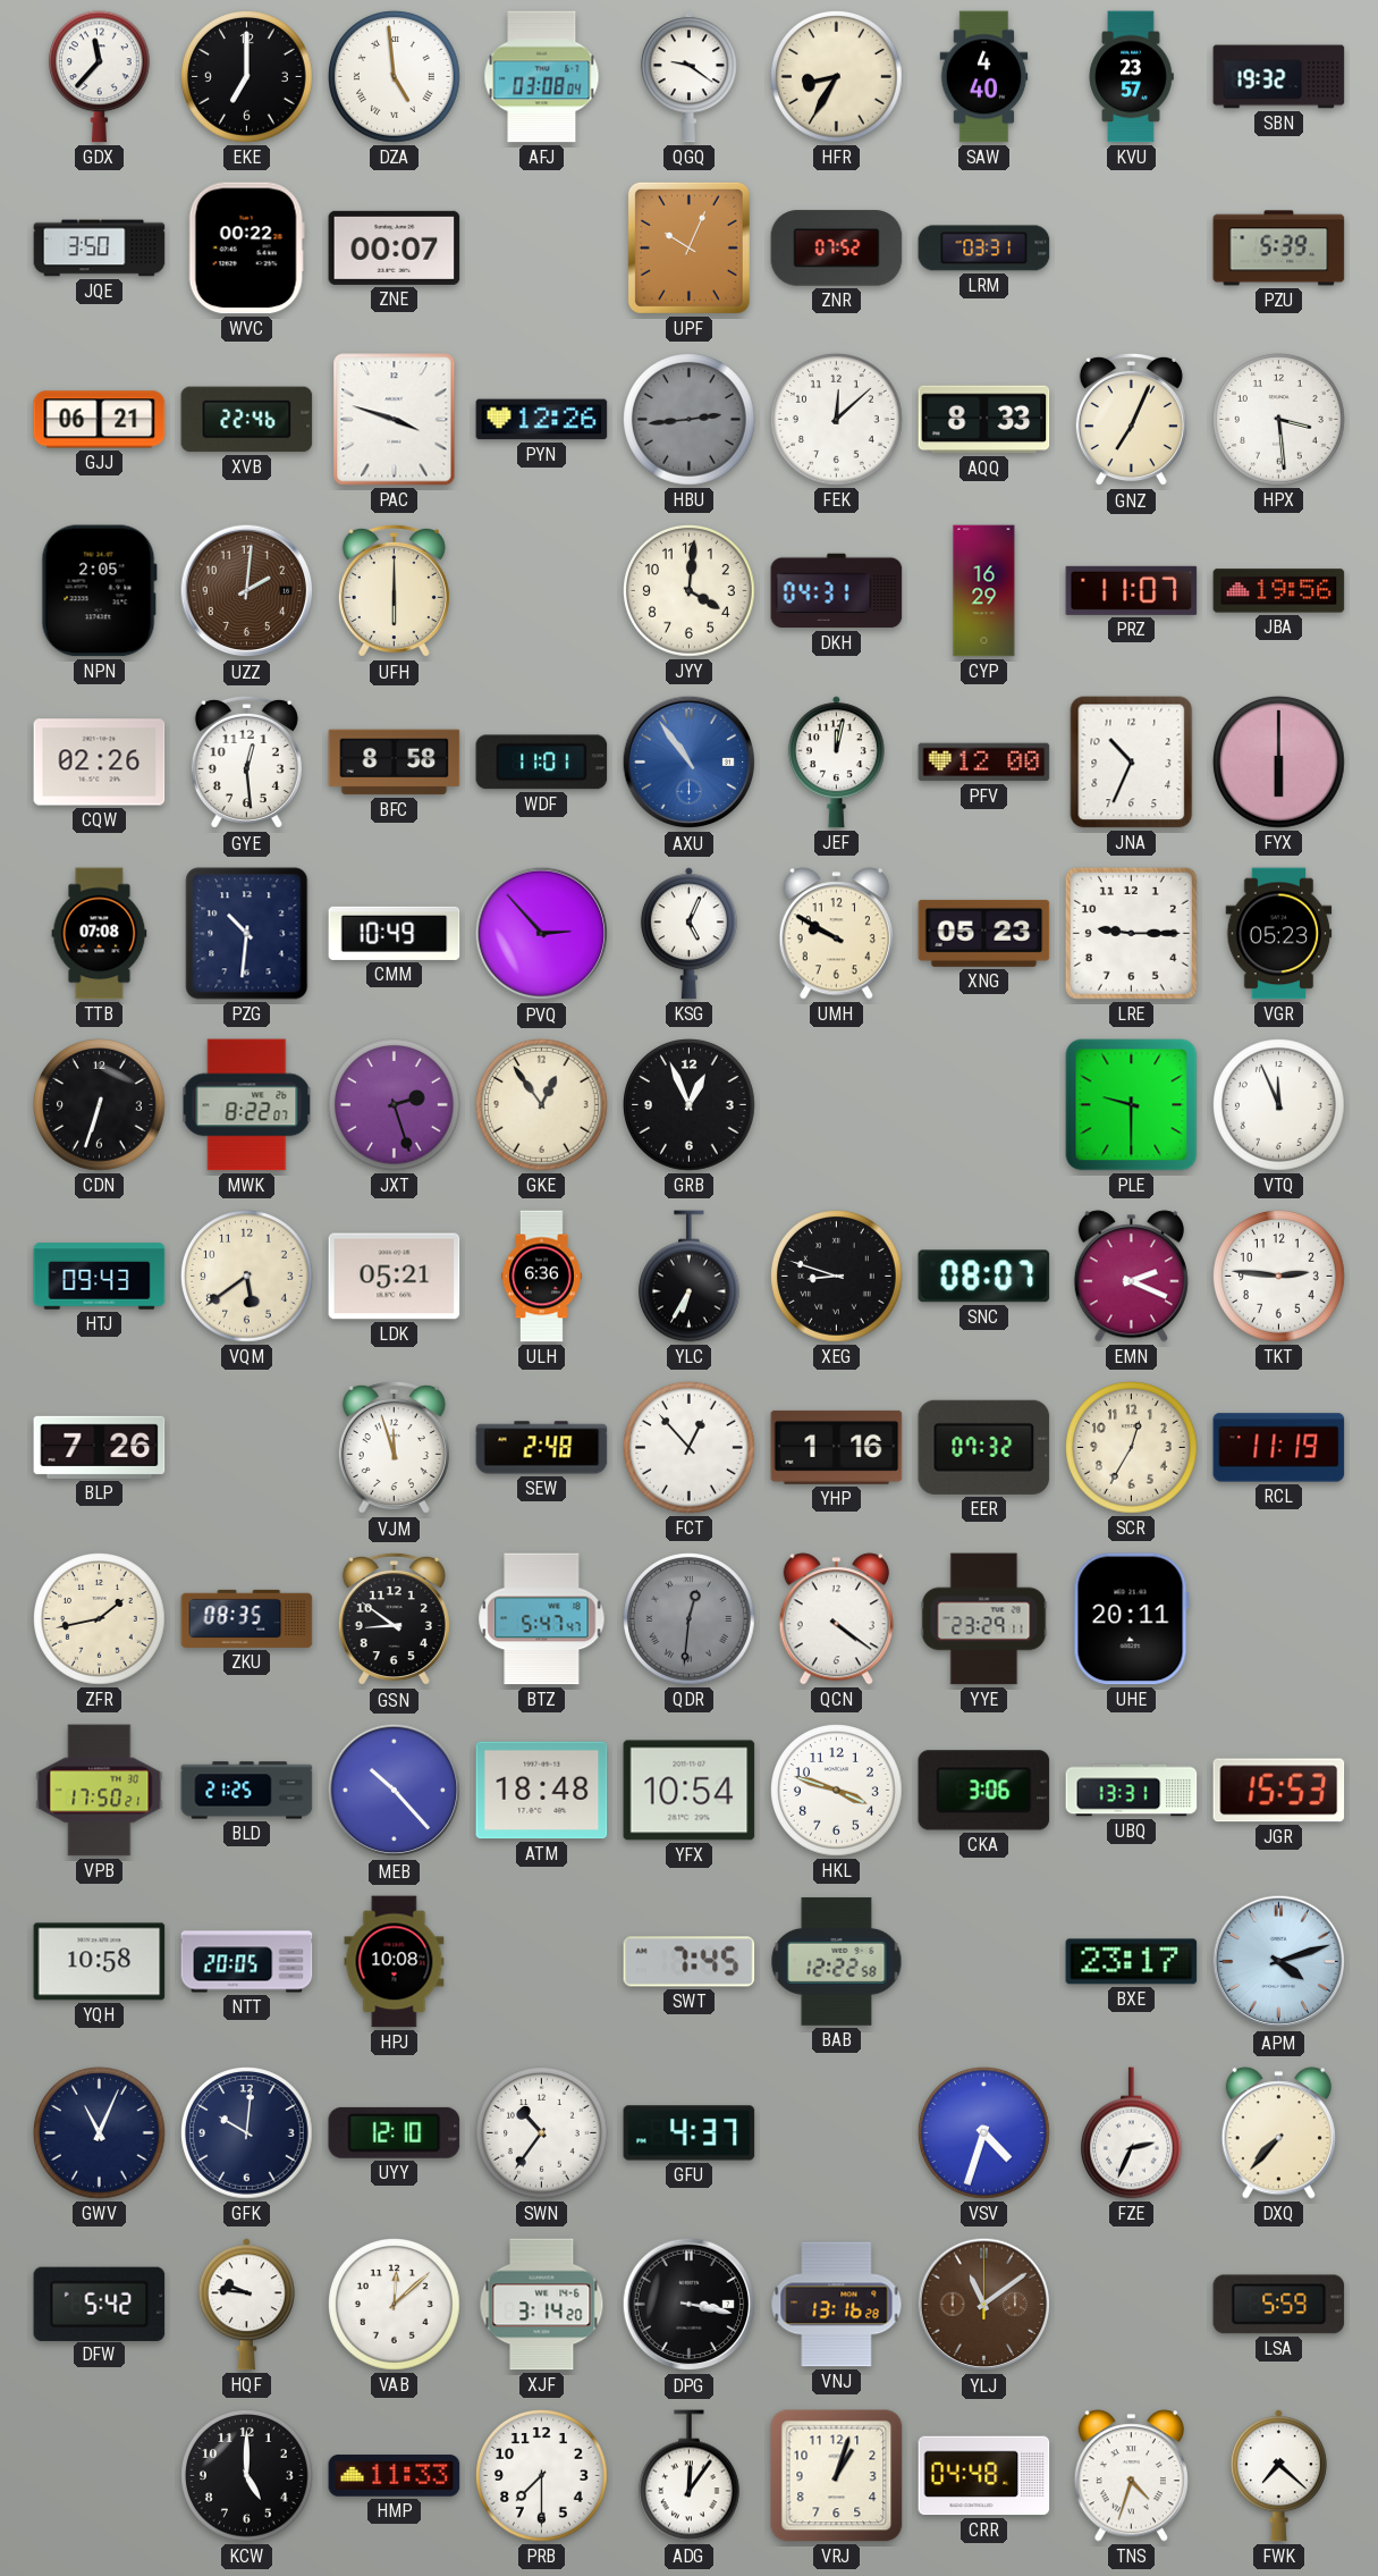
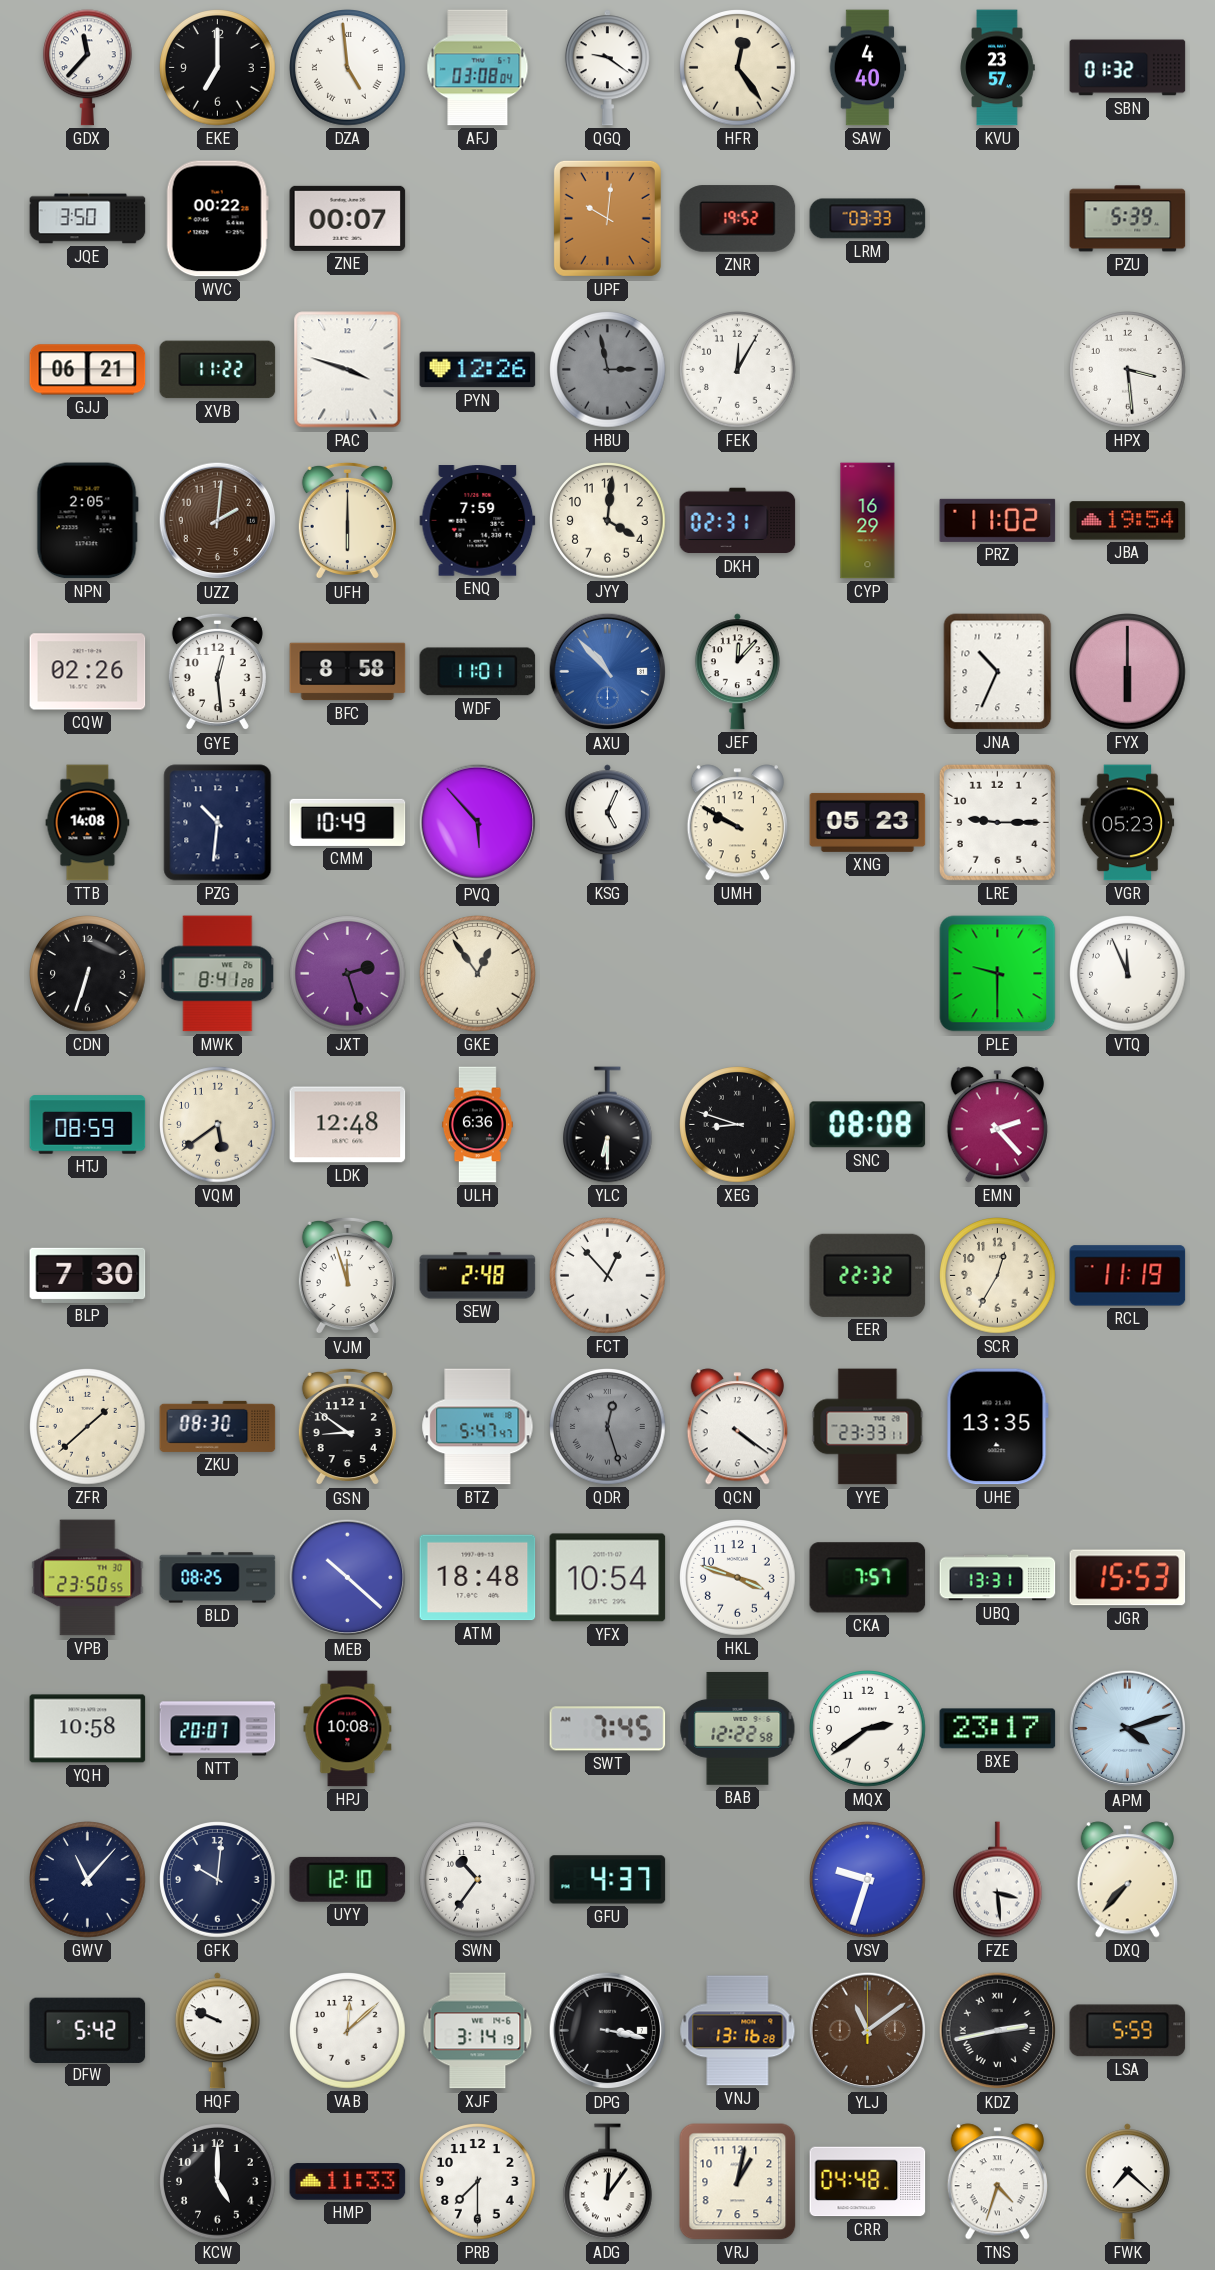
HFR: 8:35 -> 12:24 (738, 68)
SBN: 19:32 -> 01:32 (1128, 68)
UPF: 10:04 -> 10:01 (607, 218)
ZNR: 07:52 -> 19:52 (738, 219)
LRM: 03:31 -> 03:33 (868, 219)
XVB: 22:46 -> 11:22 (218, 370)
HBU: 2:44 -> 2:58 (608, 370)
FEK: 12:08 -> 12:05 (738, 370)
AQQ: 8:33 -> none (984, 420)
GNZ: 7:04 -> none (1131, 420)
ENQ: none -> 7:59 (478, 521)
DKH: 04:31 -> 02:31 (738, 521)
PRZ: 11:07 -> 11:02 (998, 520)
JBA: 19:56 -> 19:54 (1128, 521)
AXU: 10:54 -> 10:53 (608, 672)
JEF: 12:02 -> 12:07 (737, 672)
PFV: 12:00 -> none (984, 763)
TTB: 07:08 -> 14:08 (88, 823)
PVQ: 2:53 -> 5:53 (478, 823)
MWK: 8:22 -> 8:41 (218, 974)
GRB: 12:56 -> none (690, 1105)
HTJ: 09:43 -> 08:59 (88, 1125)
LDK: 05:21 -> 12:48 (348, 1125)
YLC: 6:35 -> 6:30 (607, 1125)
SNC: 08:07 -> 08:08 (868, 1125)
EMN: 2:19 -> 2:23 (997, 1125)
TKT: 2:46 -> none (1279, 1277)
BLP: 7:26 -> 7:30 (88, 1275)
YHP: 1:16 -> none (837, 1447)
EER: 07:32 -> 22:32 (868, 1275)
ZFR: 1:43 -> 1:38 (88, 1427)
ZKU: 08:35 -> 08:30 (218, 1426)
QDR: 12:31 -> 12:27 (608, 1427)
YYE: 23:29 -> 23:33 (868, 1427)
UHE: 20:11 -> 13:35 (997, 1427)
VPB: 17:50 -> 23:50 (88, 1578)
BLD: 21:25 -> 08:25 (218, 1578)
MEB: 10:23 -> 10:22 (348, 1578)
CKA: 3:06 -> 7:57 (868, 1578)
NTT: 20:05 -> 20:07 (218, 1729)
MQX: none -> 2:39 (868, 1729)
GWV: 11:04 -> 11:07 (88, 1880)
VSV: 4:33 -> 9:33 (868, 1880)
FZE: 2:34 -> 3:29 (997, 1880)
HQF: 9:46 -> 9:49 (217, 2031)
XJF: 3:14:20 -> 3:14:19 (478, 2031)
KDZ: none -> 2:43 (998, 2031)
VRJ: 1:03 -> 1:02 (738, 2182)
